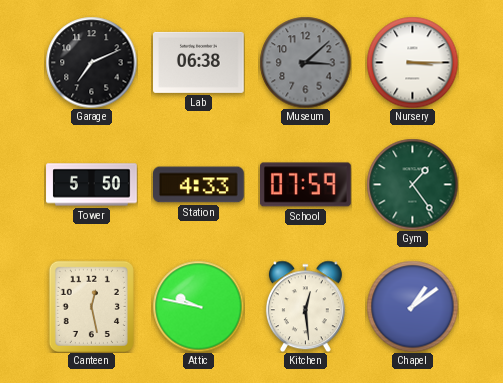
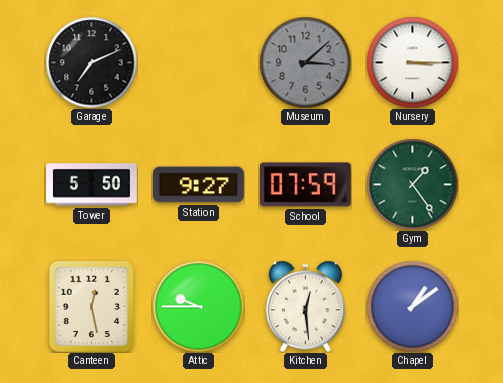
Lab: 06:38 -> none (199, 62)
Station: 4:33 -> 9:27 (199, 185)
Attic: 9:47 -> 9:45 (198, 306)
